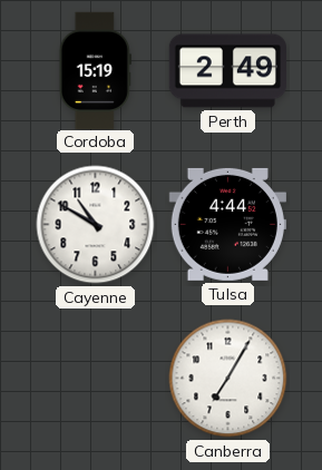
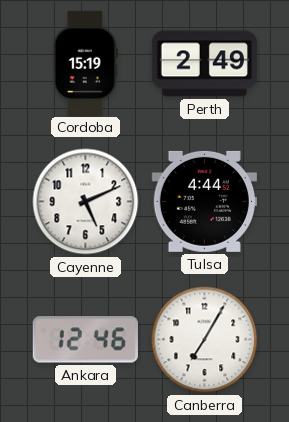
Cayenne: 10:50 -> 5:11 (86, 202)
Ankara: none -> 12:46 (85, 340)
